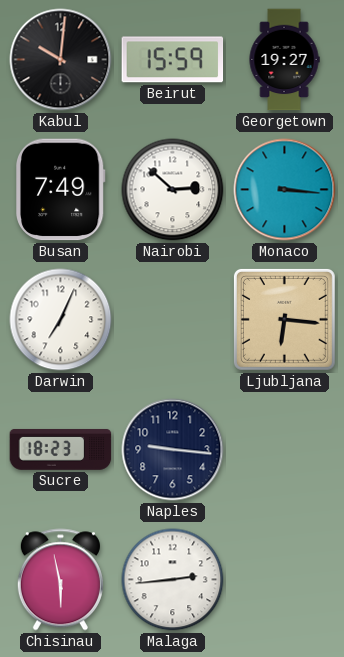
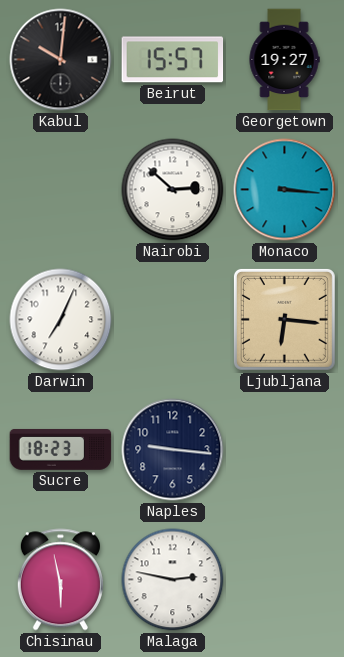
Beirut: 15:59 -> 15:57 (173, 60)
Busan: 7:49 -> none (61, 190)
Malaga: 2:44 -> 2:47 (173, 580)
